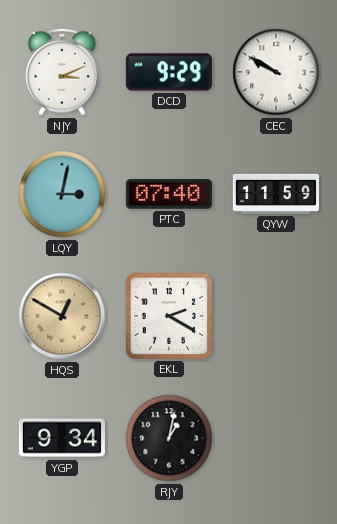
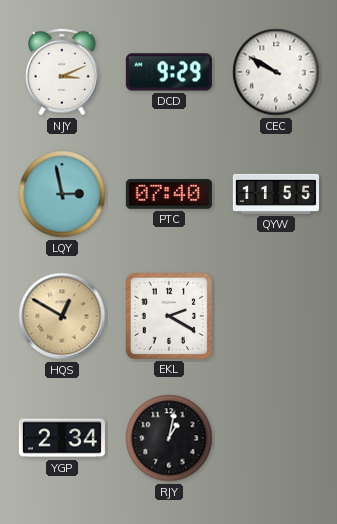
LQY: 3:02 -> 2:58 (62, 194)
QYW: 11:59 -> 11:55 (276, 194)
YGP: 9:34 -> 2:34 (62, 438)
